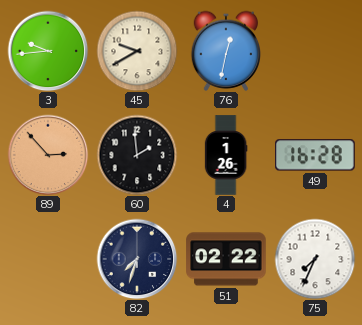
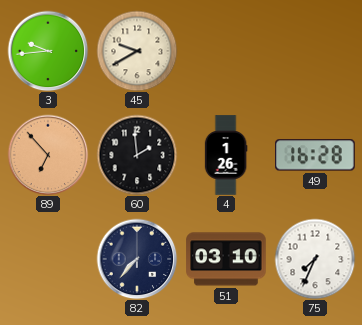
76: 12:32 -> none (226, 51)
89: 2:53 -> 6:53 (48, 155)
82: 7:33 -> 7:37 (137, 259)
51: 02:22 -> 03:10 (226, 259)
